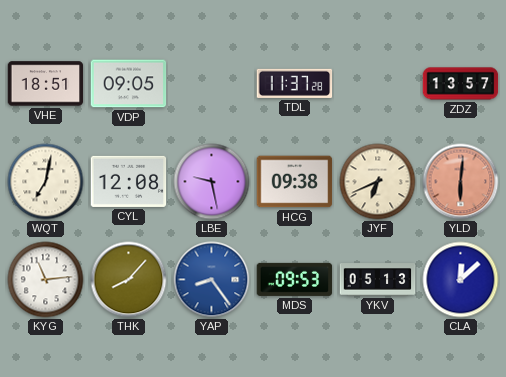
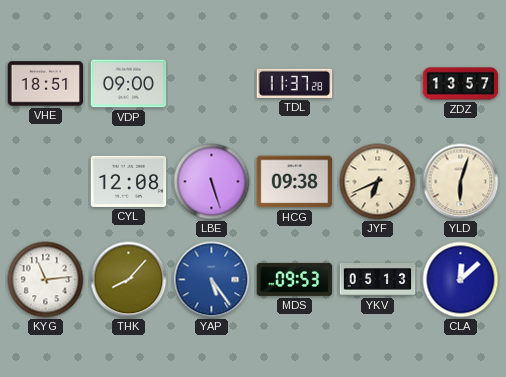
VDP: 09:05 -> 09:00 (129, 84)
WQT: 7:02 -> none (46, 182)
LBE: 9:28 -> 5:27 (212, 182)
YLD: 6:01 -> 6:03 (461, 182)
YLD dial: salmon -> cream (461, 182)
YAP: 8:24 -> 5:24 (212, 280)
